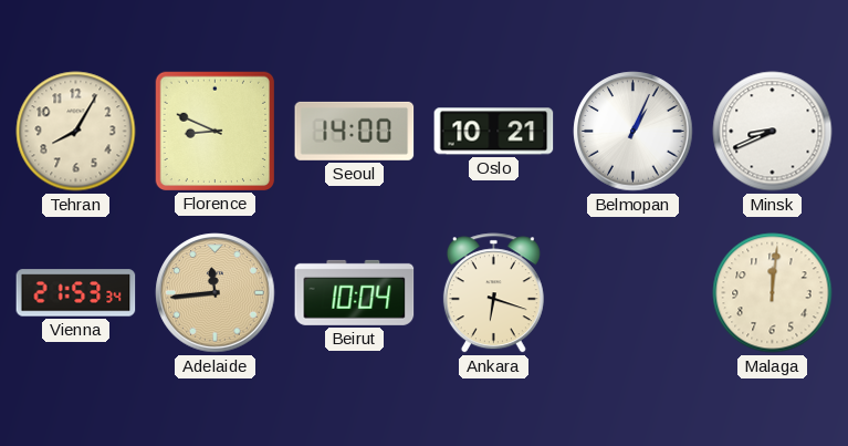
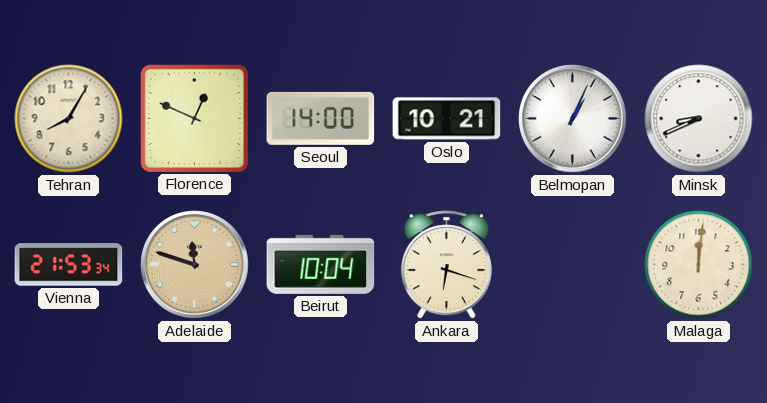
Florence: 8:49 -> 12:49 (194, 118)
Adelaide: 11:44 -> 11:48 (195, 265)
